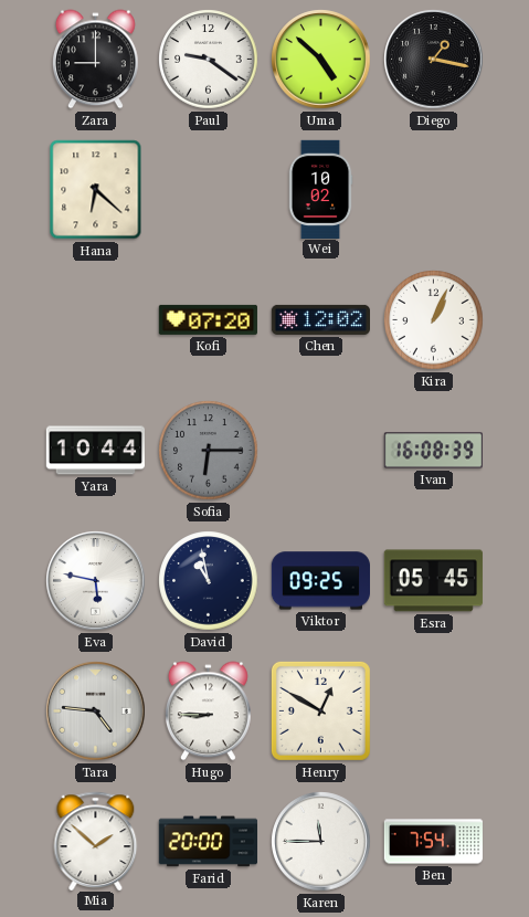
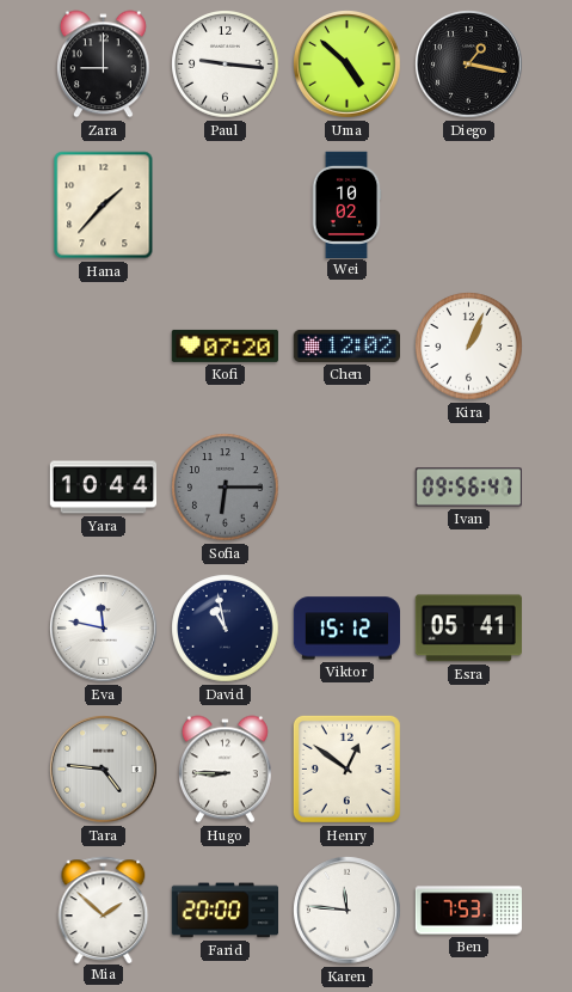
Paul: 9:21 -> 9:16 (226, 65)
Hana: 6:22 -> 1:37 (104, 206)
Ivan: 16:08 -> 09:56 (468, 488)
Eva: 5:47 -> 11:47 (104, 629)
Viktor: 09:25 -> 15:12 (346, 629)
Esra: 05:45 -> 05:41 (468, 629)
Henry: 12:50 -> 12:51 (346, 769)
Karen: 11:45 -> 11:46 (347, 911)
Ben: 7:54 -> 7:53 (468, 911)
